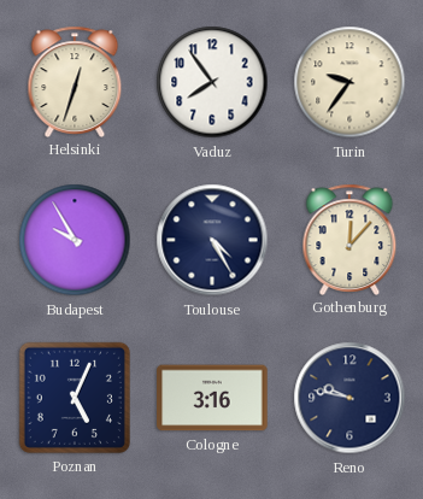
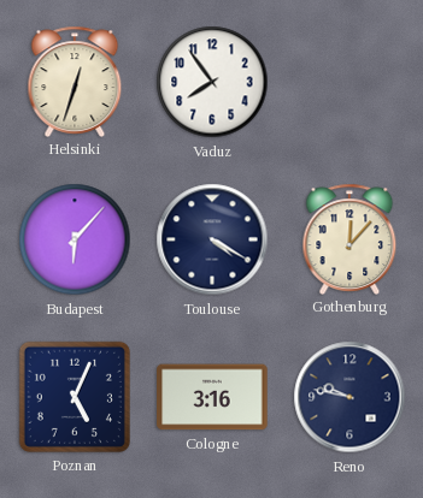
Turin: 9:36 -> none (349, 82)
Budapest: 9:55 -> 6:07 (75, 239)
Toulouse: 4:25 -> 4:20 (212, 239)
